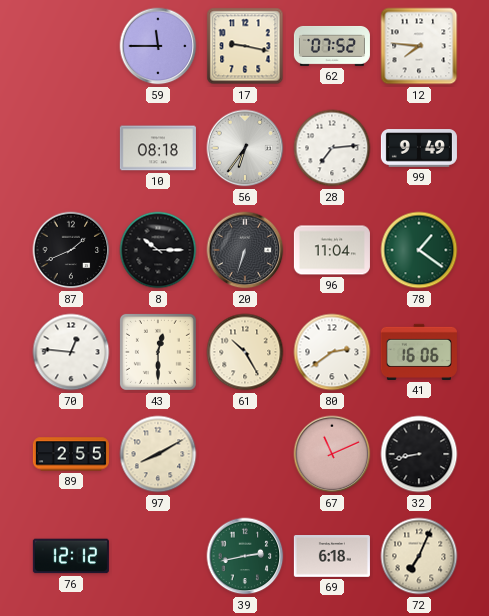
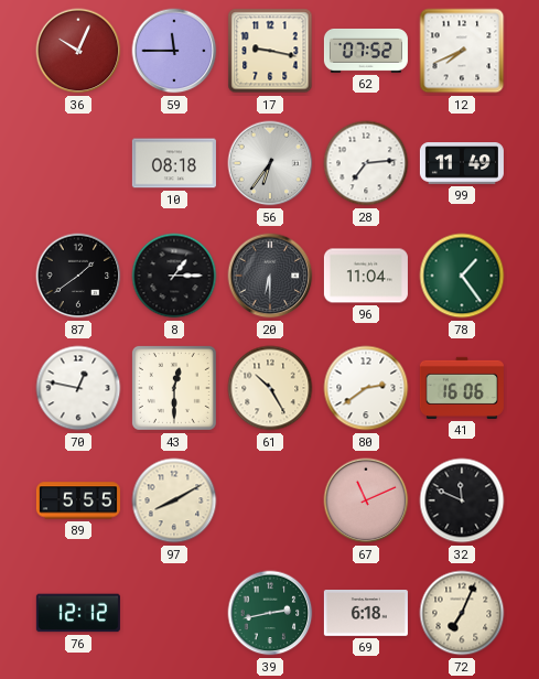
36: none -> 10:04 (78, 51)
12: 7:46 -> 7:41 (462, 51)
99: 9:49 -> 11:49 (462, 163)
87: 1:41 -> 1:39 (78, 276)
8: 10:15 -> 1:15 (174, 276)
20: 6:33 -> 6:30 (270, 276)
78: 1:21 -> 1:24 (462, 276)
70: 12:46 -> 12:47 (78, 388)
89: 2:55 -> 5:55 (78, 500)
32: 8:43 -> 11:49 (462, 500)
